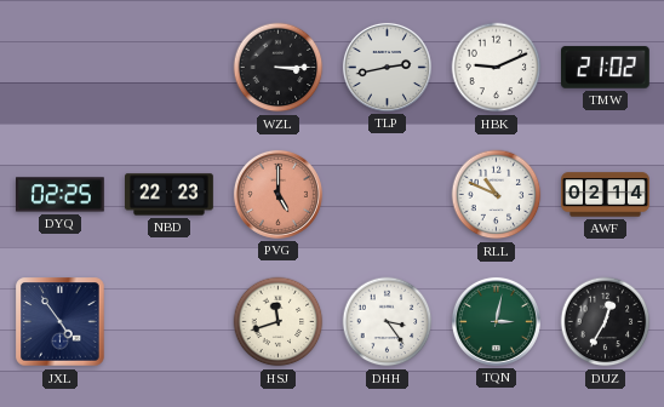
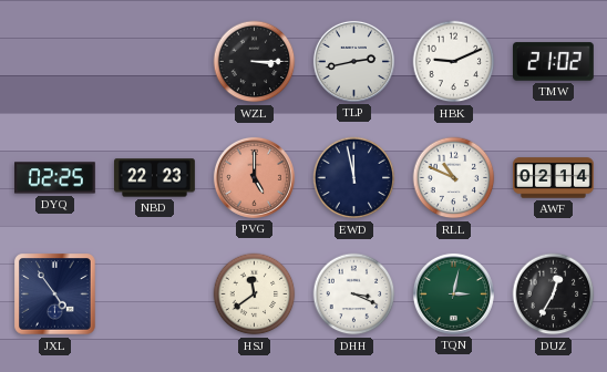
EWD: none -> 11:58 (354, 178)
HSJ: 11:42 -> 11:39 (255, 294)
DHH: 3:24 -> 3:19 (354, 294)
